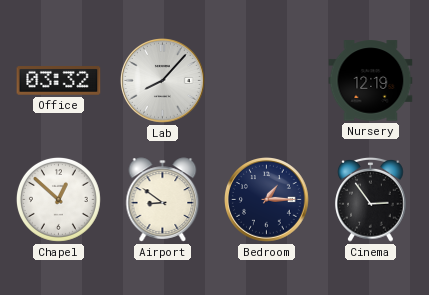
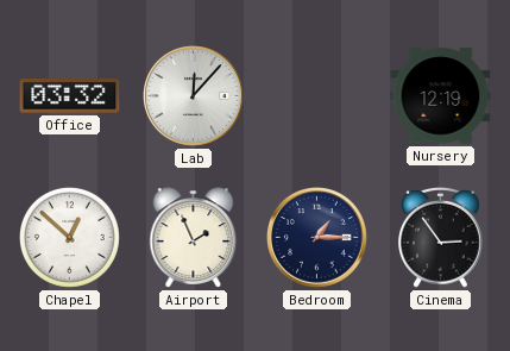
Lab: 8:07 -> 12:07 (194, 96)
Airport: 8:51 -> 1:56 (194, 238)
